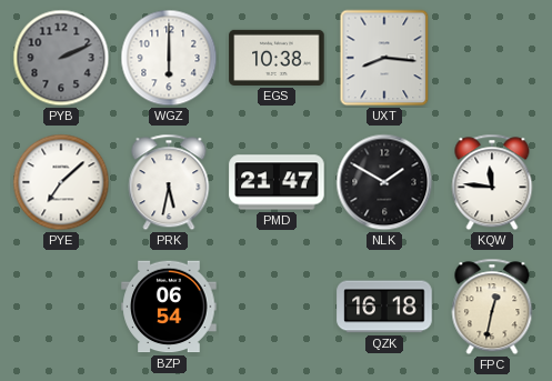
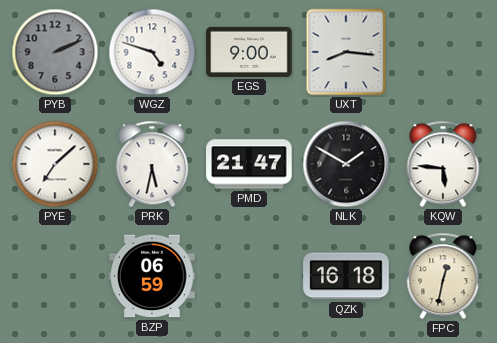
WGZ: 6:00 -> 4:48 (152, 52)
EGS: 10:38 -> 9:00 (249, 52)
KQW: 11:46 -> 5:46 (443, 164)
BZP: 06:54 -> 06:59 (152, 276)
